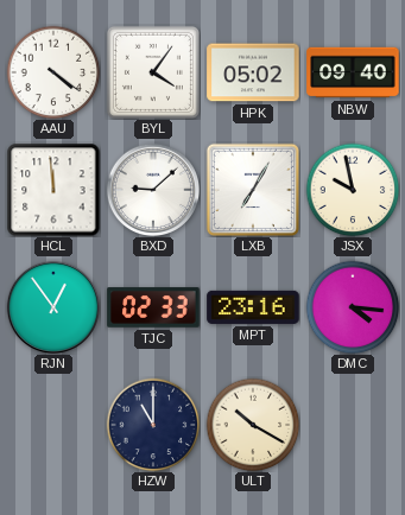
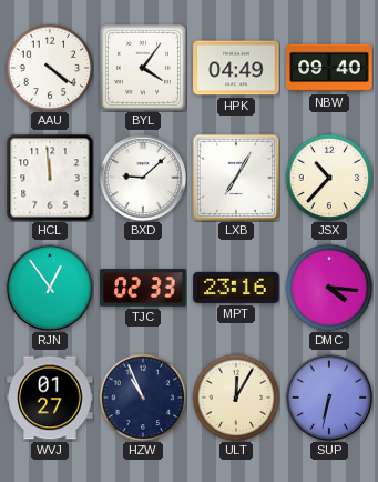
HPK: 05:02 -> 04:49 (236, 68)
JSX: 9:58 -> 10:37 (329, 178)
WVJ: none -> 01:27 (50, 398)
HZW: 11:00 -> 10:56 (143, 398)
ULT: 10:20 -> 12:05 (236, 398)
SUP: none -> 6:32 (328, 396)
